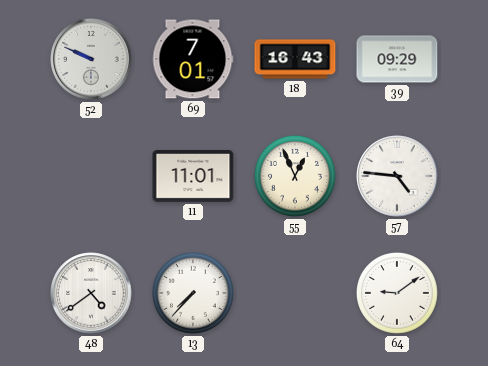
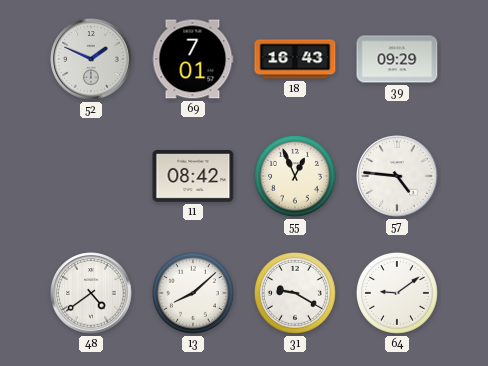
52: 9:49 -> 1:49 (91, 59)
11: 11:01 -> 08:42 (193, 177)
13: 7:37 -> 8:08 (194, 294)
31: none -> 9:20 (296, 294)
